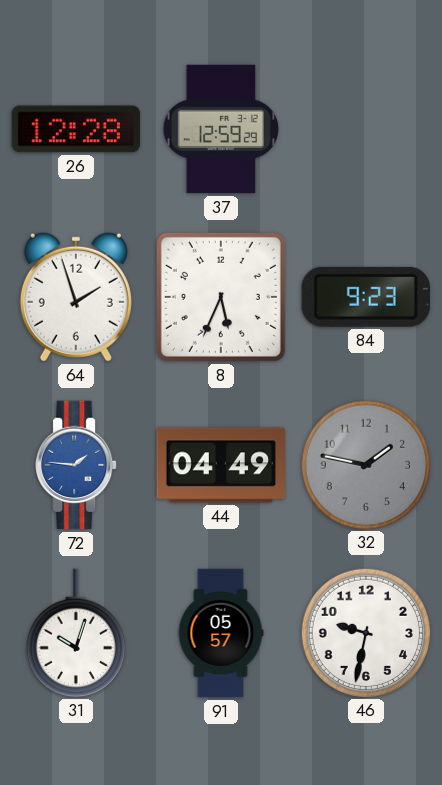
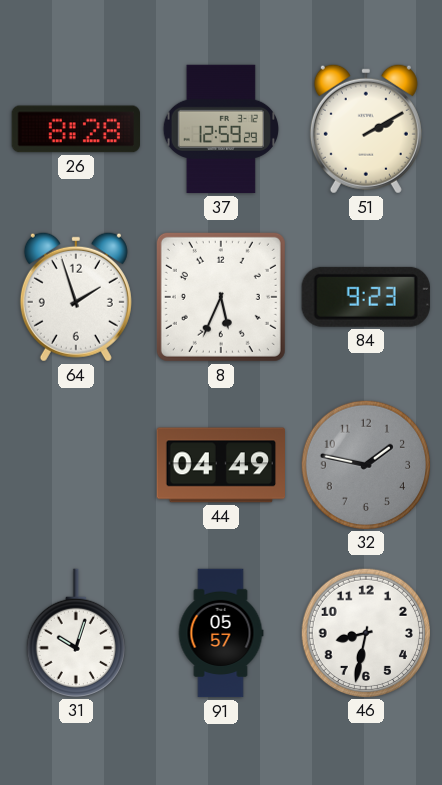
26: 12:28 -> 8:28 (75, 129)
51: none -> 2:10 (366, 129)
72: 1:46 -> none (76, 465)
46: 9:32 -> 8:32 (365, 632)
